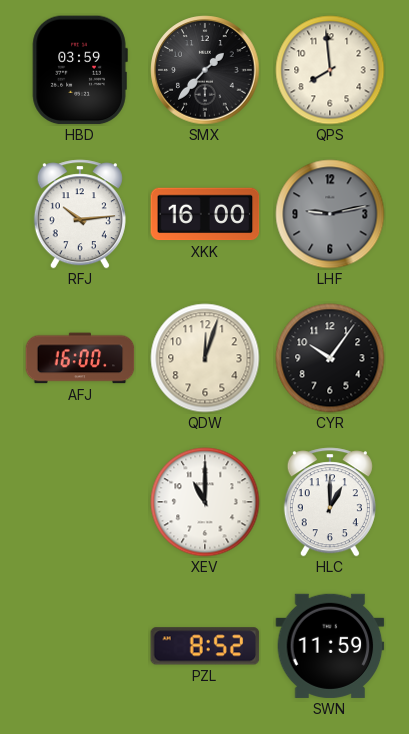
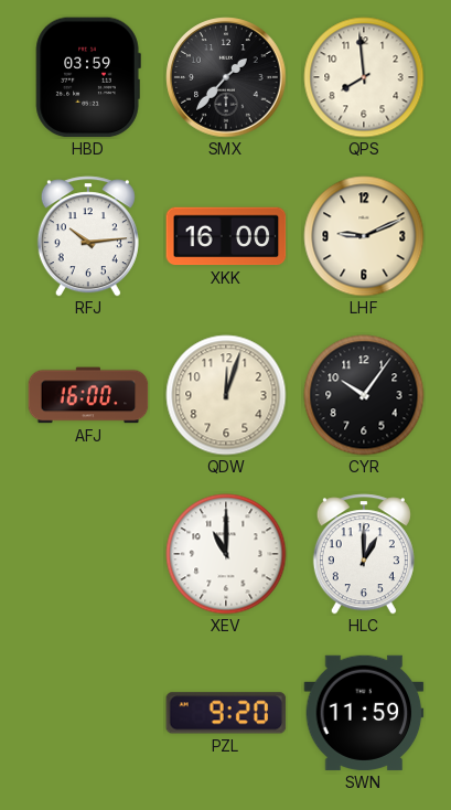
LHF: 9:13 -> 9:11 (364, 236)
LHF dial: grey -> cream (364, 236)
PZL: 8:52 -> 9:20 (226, 713)
